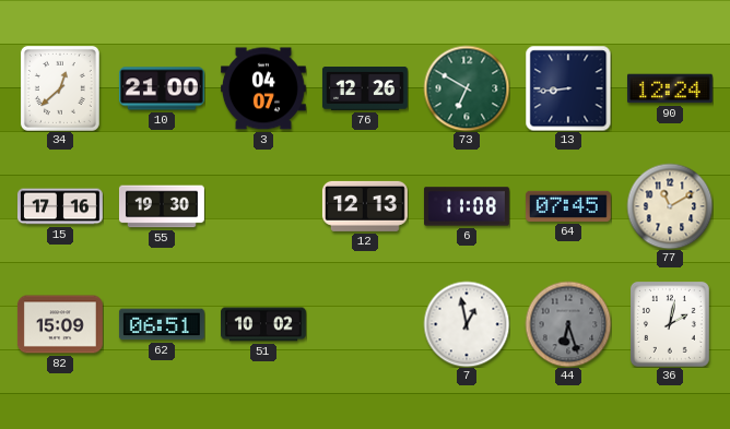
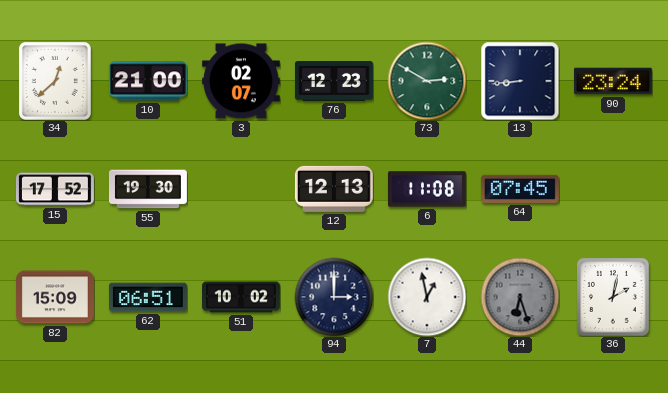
3: 04:07 -> 02:07 (241, 81)
76: 12:26 -> 12:23 (334, 82)
73: 6:50 -> 2:50 (427, 81)
90: 12:24 -> 23:24 (613, 81)
15: 17:16 -> 17:52 (55, 189)
77: 11:10 -> none (670, 206)
94: none -> 3:00 (334, 297)
